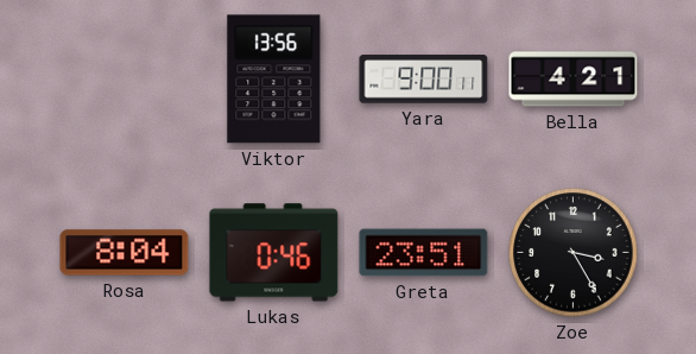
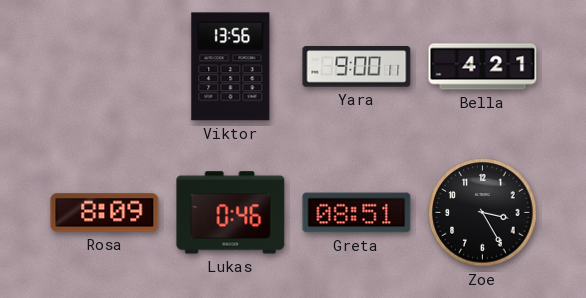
Rosa: 8:04 -> 8:09 (105, 213)
Greta: 23:51 -> 08:51 (357, 213)
